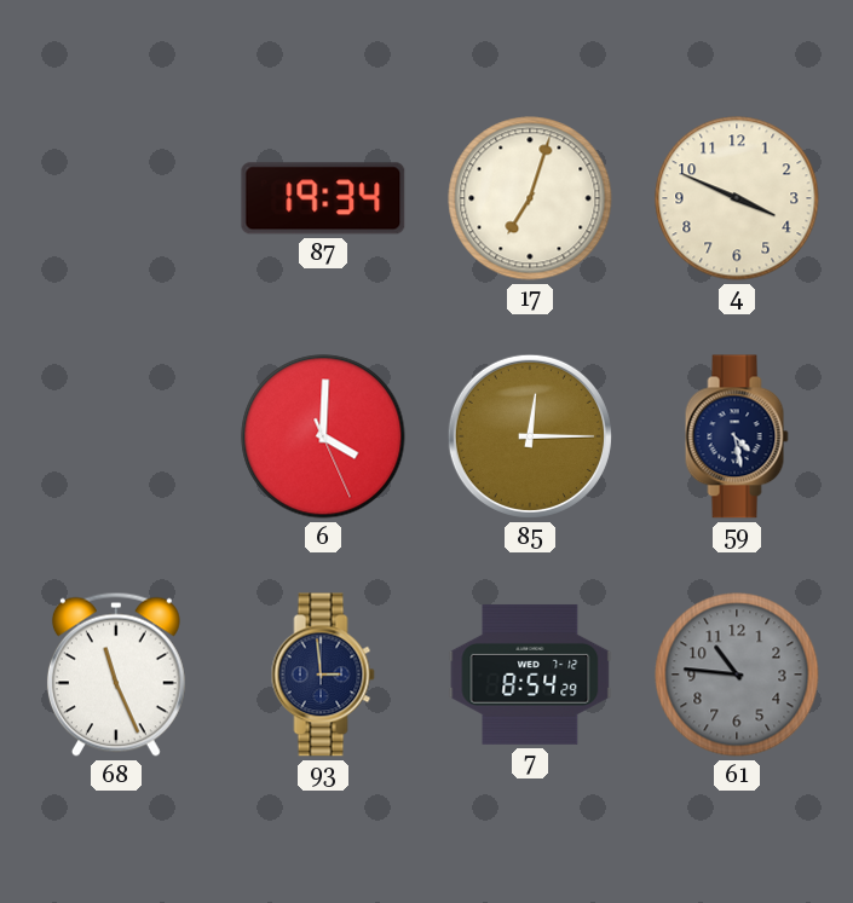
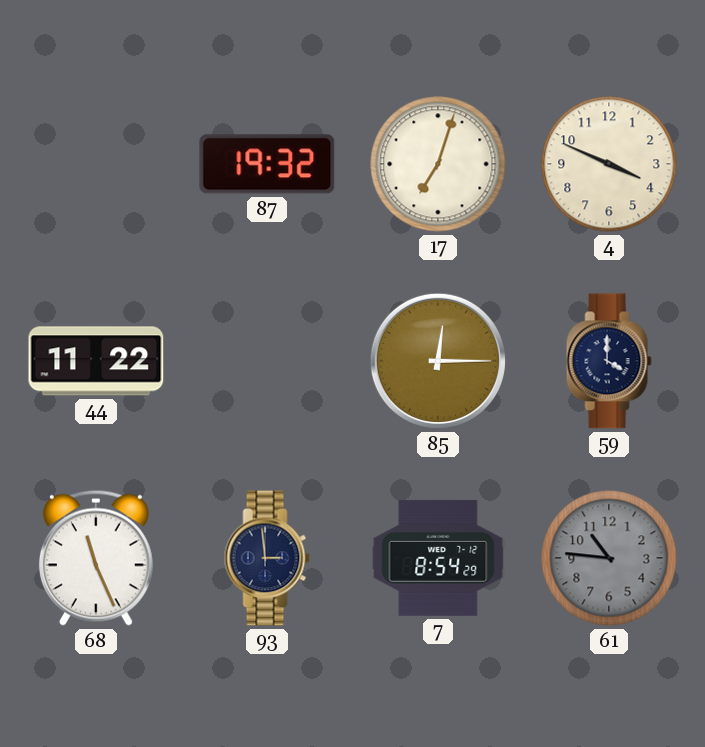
87: 19:34 -> 19:32 (267, 164)
44: none -> 11:22 (96, 361)
6: 4:00 -> none (323, 436)
59: 4:28 -> 4:00 (609, 361)
